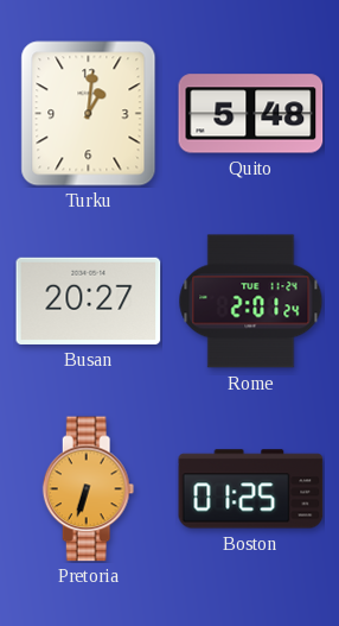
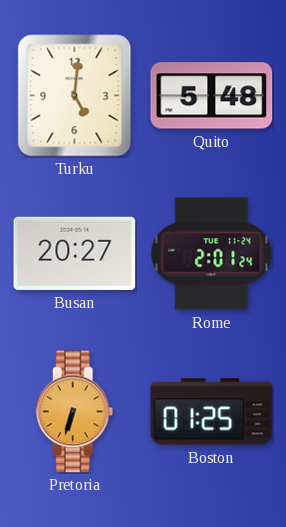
Turku: 1:01 -> 5:01 (75, 96)
